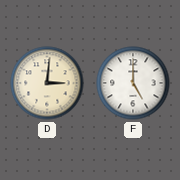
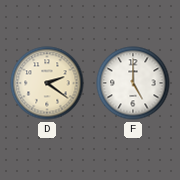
D: 3:01 -> 2:21 (47, 83)
